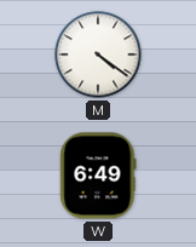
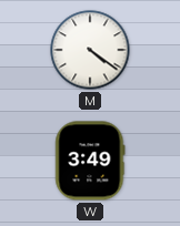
W: 6:49 -> 3:49 (90, 161)
